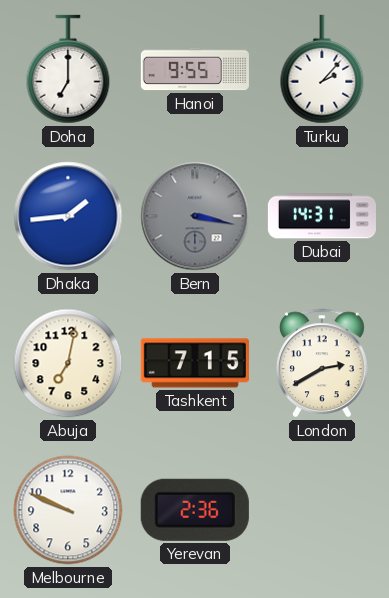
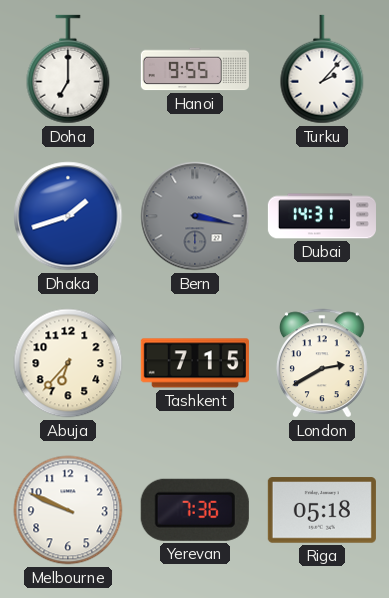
Dhaka: 1:44 -> 1:42 (68, 216)
Abuja: 7:02 -> 6:37 (68, 363)
Yerevan: 2:36 -> 7:36 (195, 510)
Riga: none -> 05:18 (322, 510)
